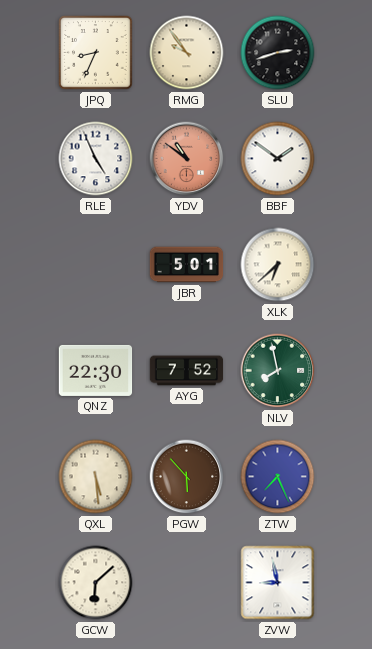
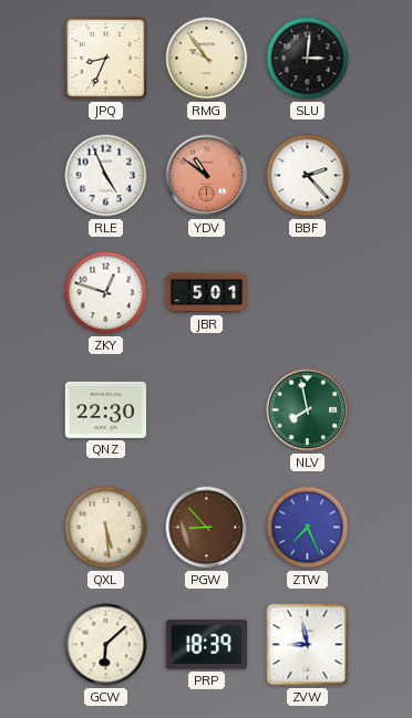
SLU: 2:42 -> 3:01 (308, 59)
BBF: 1:51 -> 2:23 (308, 176)
ZKY: none -> 12:48 (106, 293)
XLK: 6:38 -> none (278, 265)
AYG: 7:52 -> none (187, 371)
PGW: 5:53 -> 8:53 (207, 528)
PRP: none -> 18:39 (207, 645)
